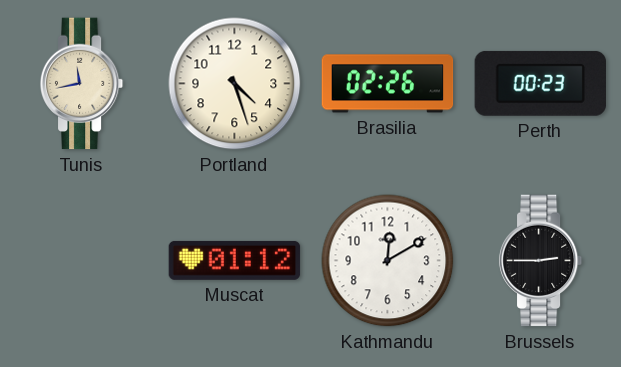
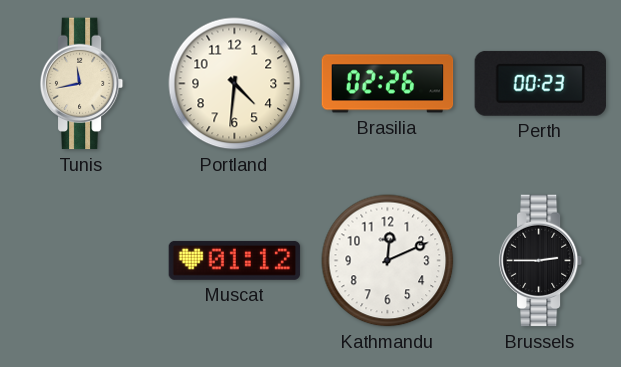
Portland: 4:27 -> 4:31 (235, 84)
Kathmandu: 12:10 -> 12:11 (388, 261)
